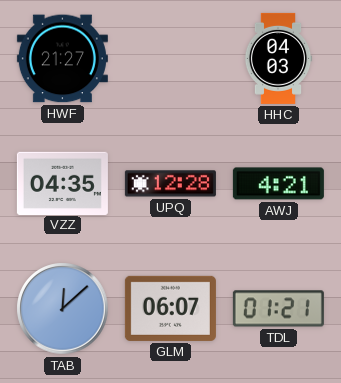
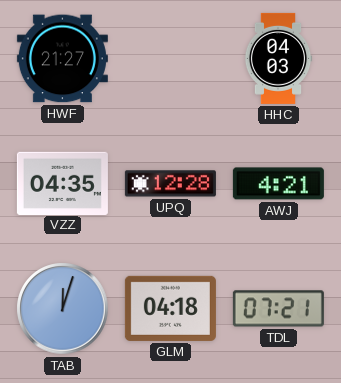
TAB: 12:08 -> 12:03 (63, 309)
GLM: 06:07 -> 04:18 (170, 308)
TDL: 01:21 -> 07:21 (278, 309)
